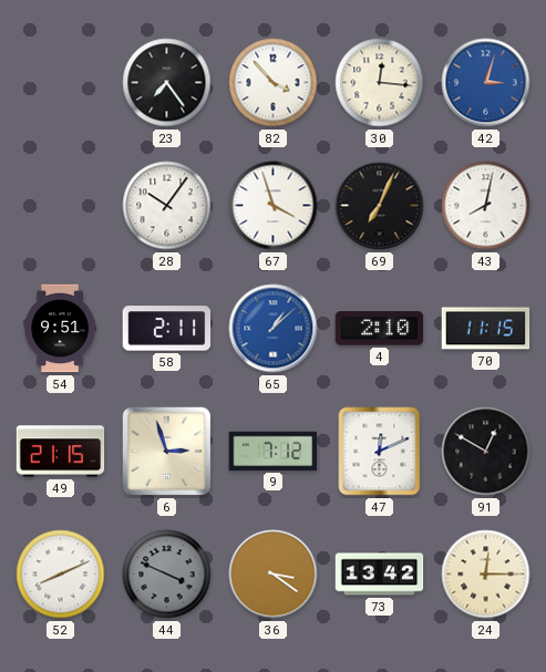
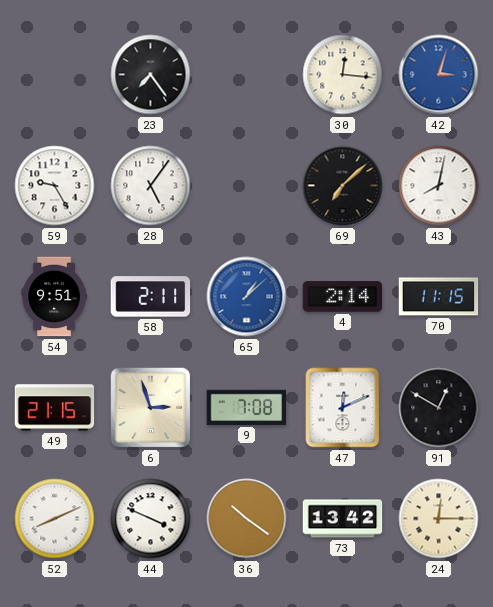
82: 3:53 -> none (274, 83)
59: none -> 9:25 (55, 186)
28: 10:06 -> 5:06 (151, 186)
67: 3:57 -> none (274, 206)
69: 7:04 -> 7:08 (343, 186)
4: 2:10 -> 2:14 (343, 297)
9: 7:12 -> 7:08 (247, 407)
44 dial: grey -> white (151, 519)
36: 3:21 -> 10:21 (247, 519)
